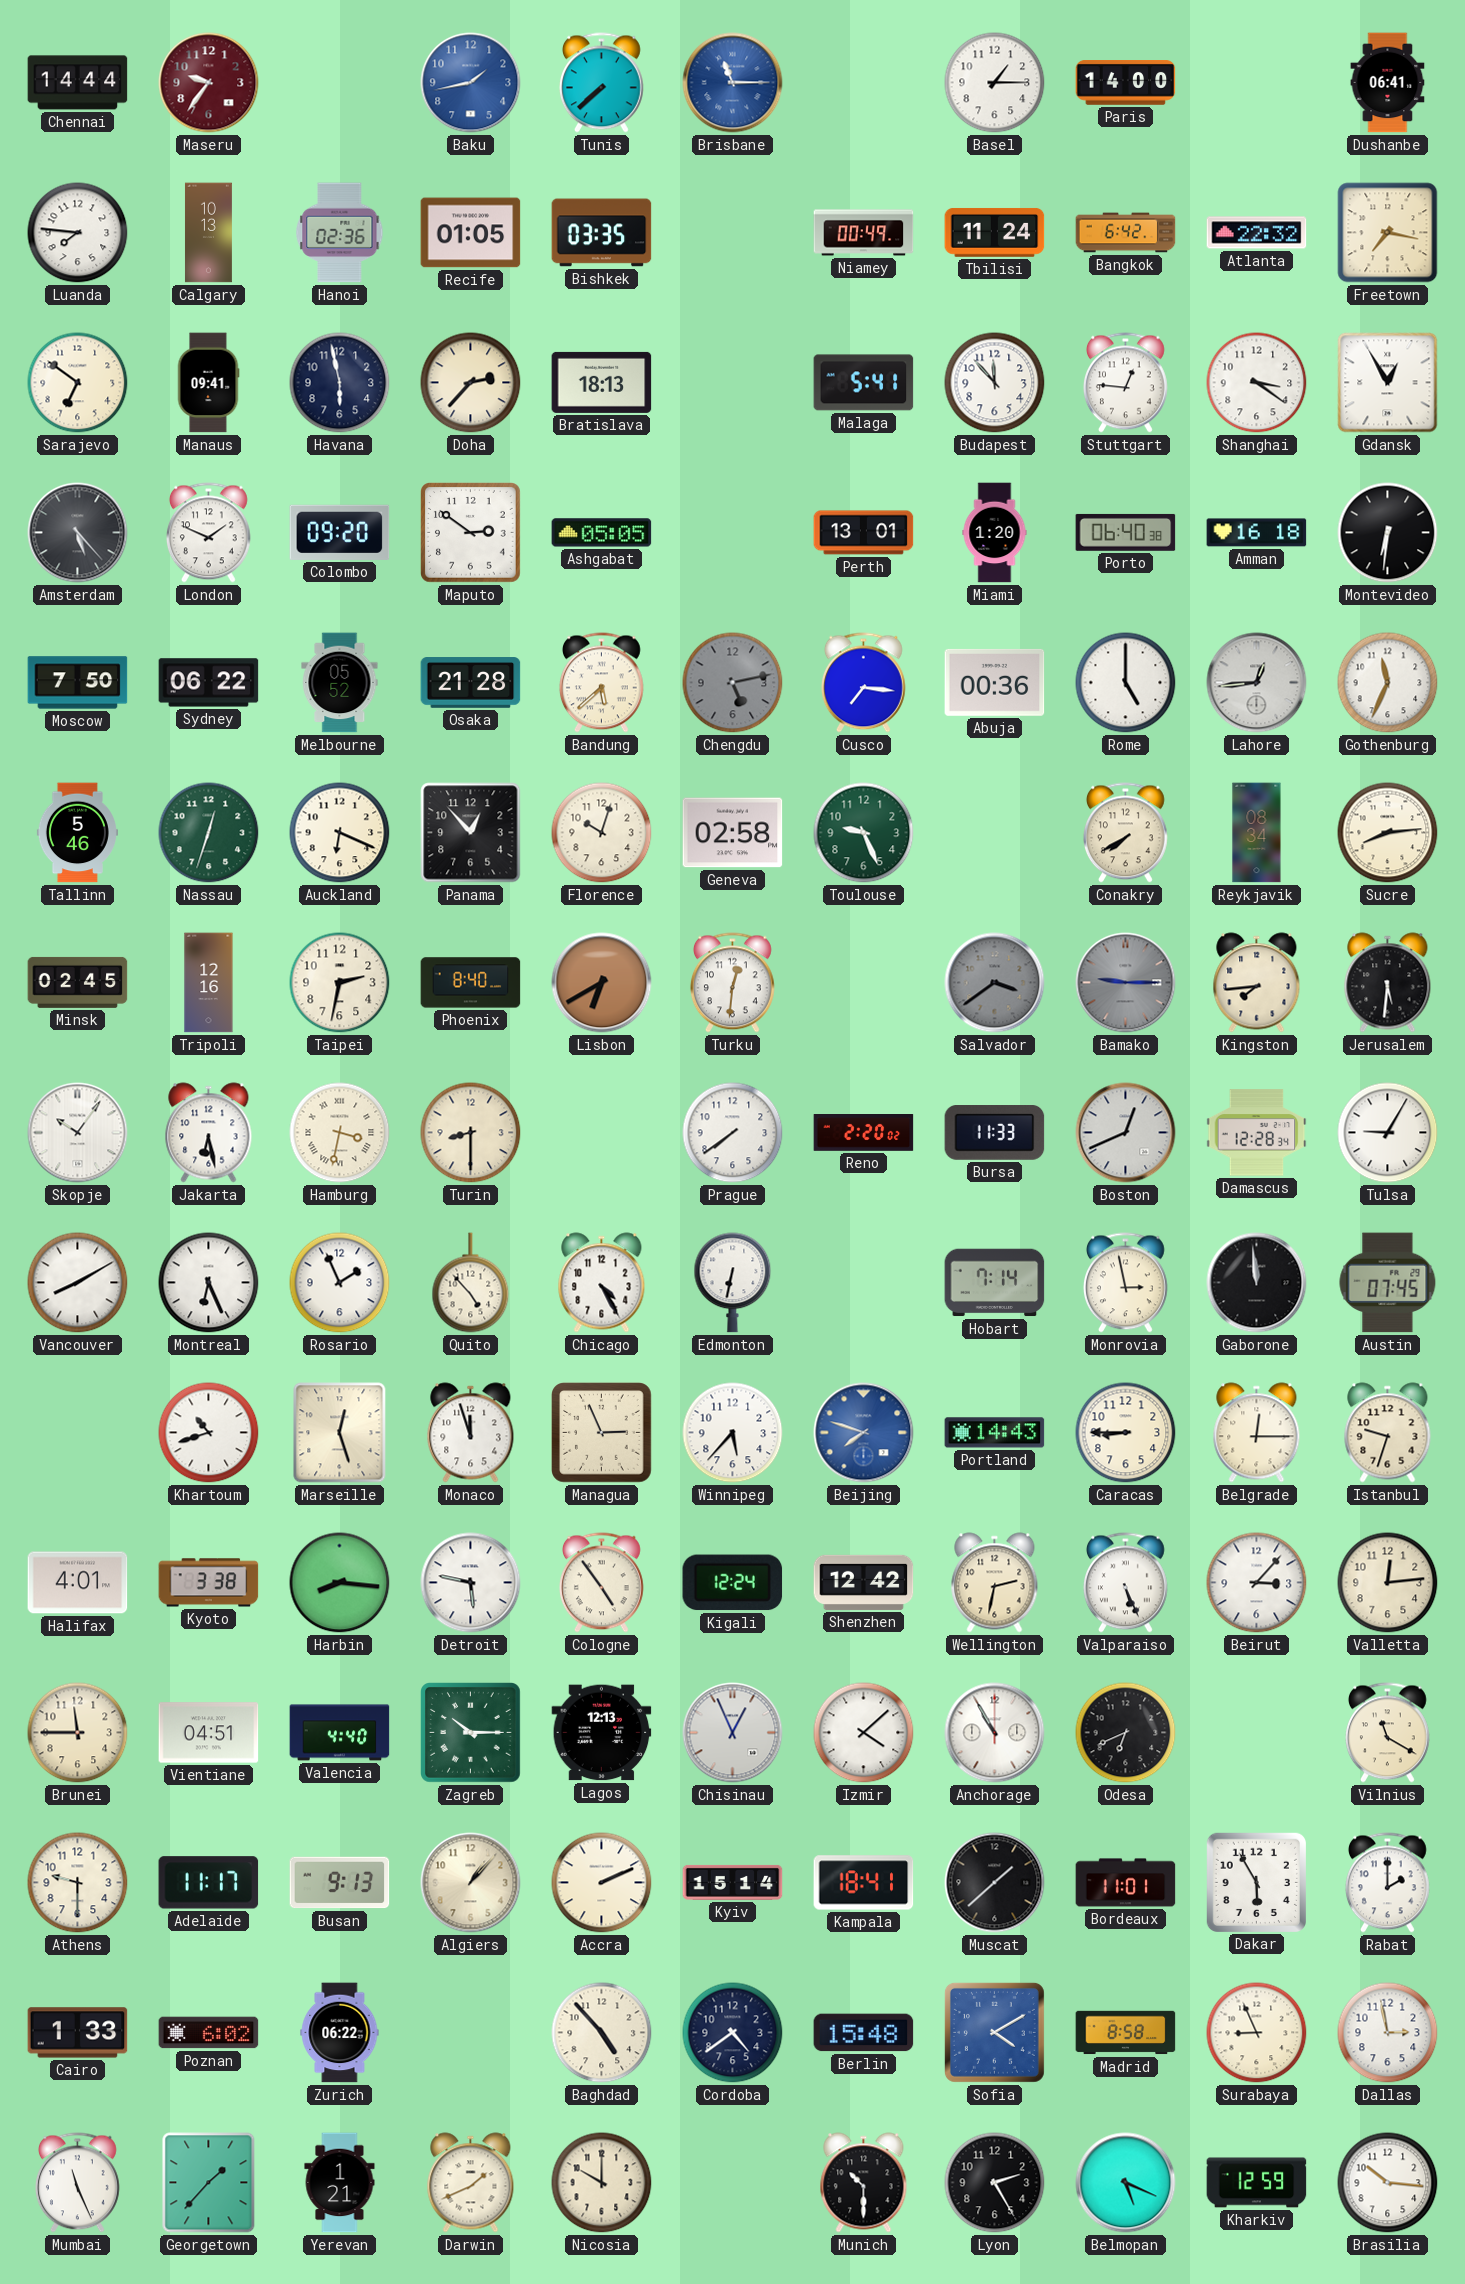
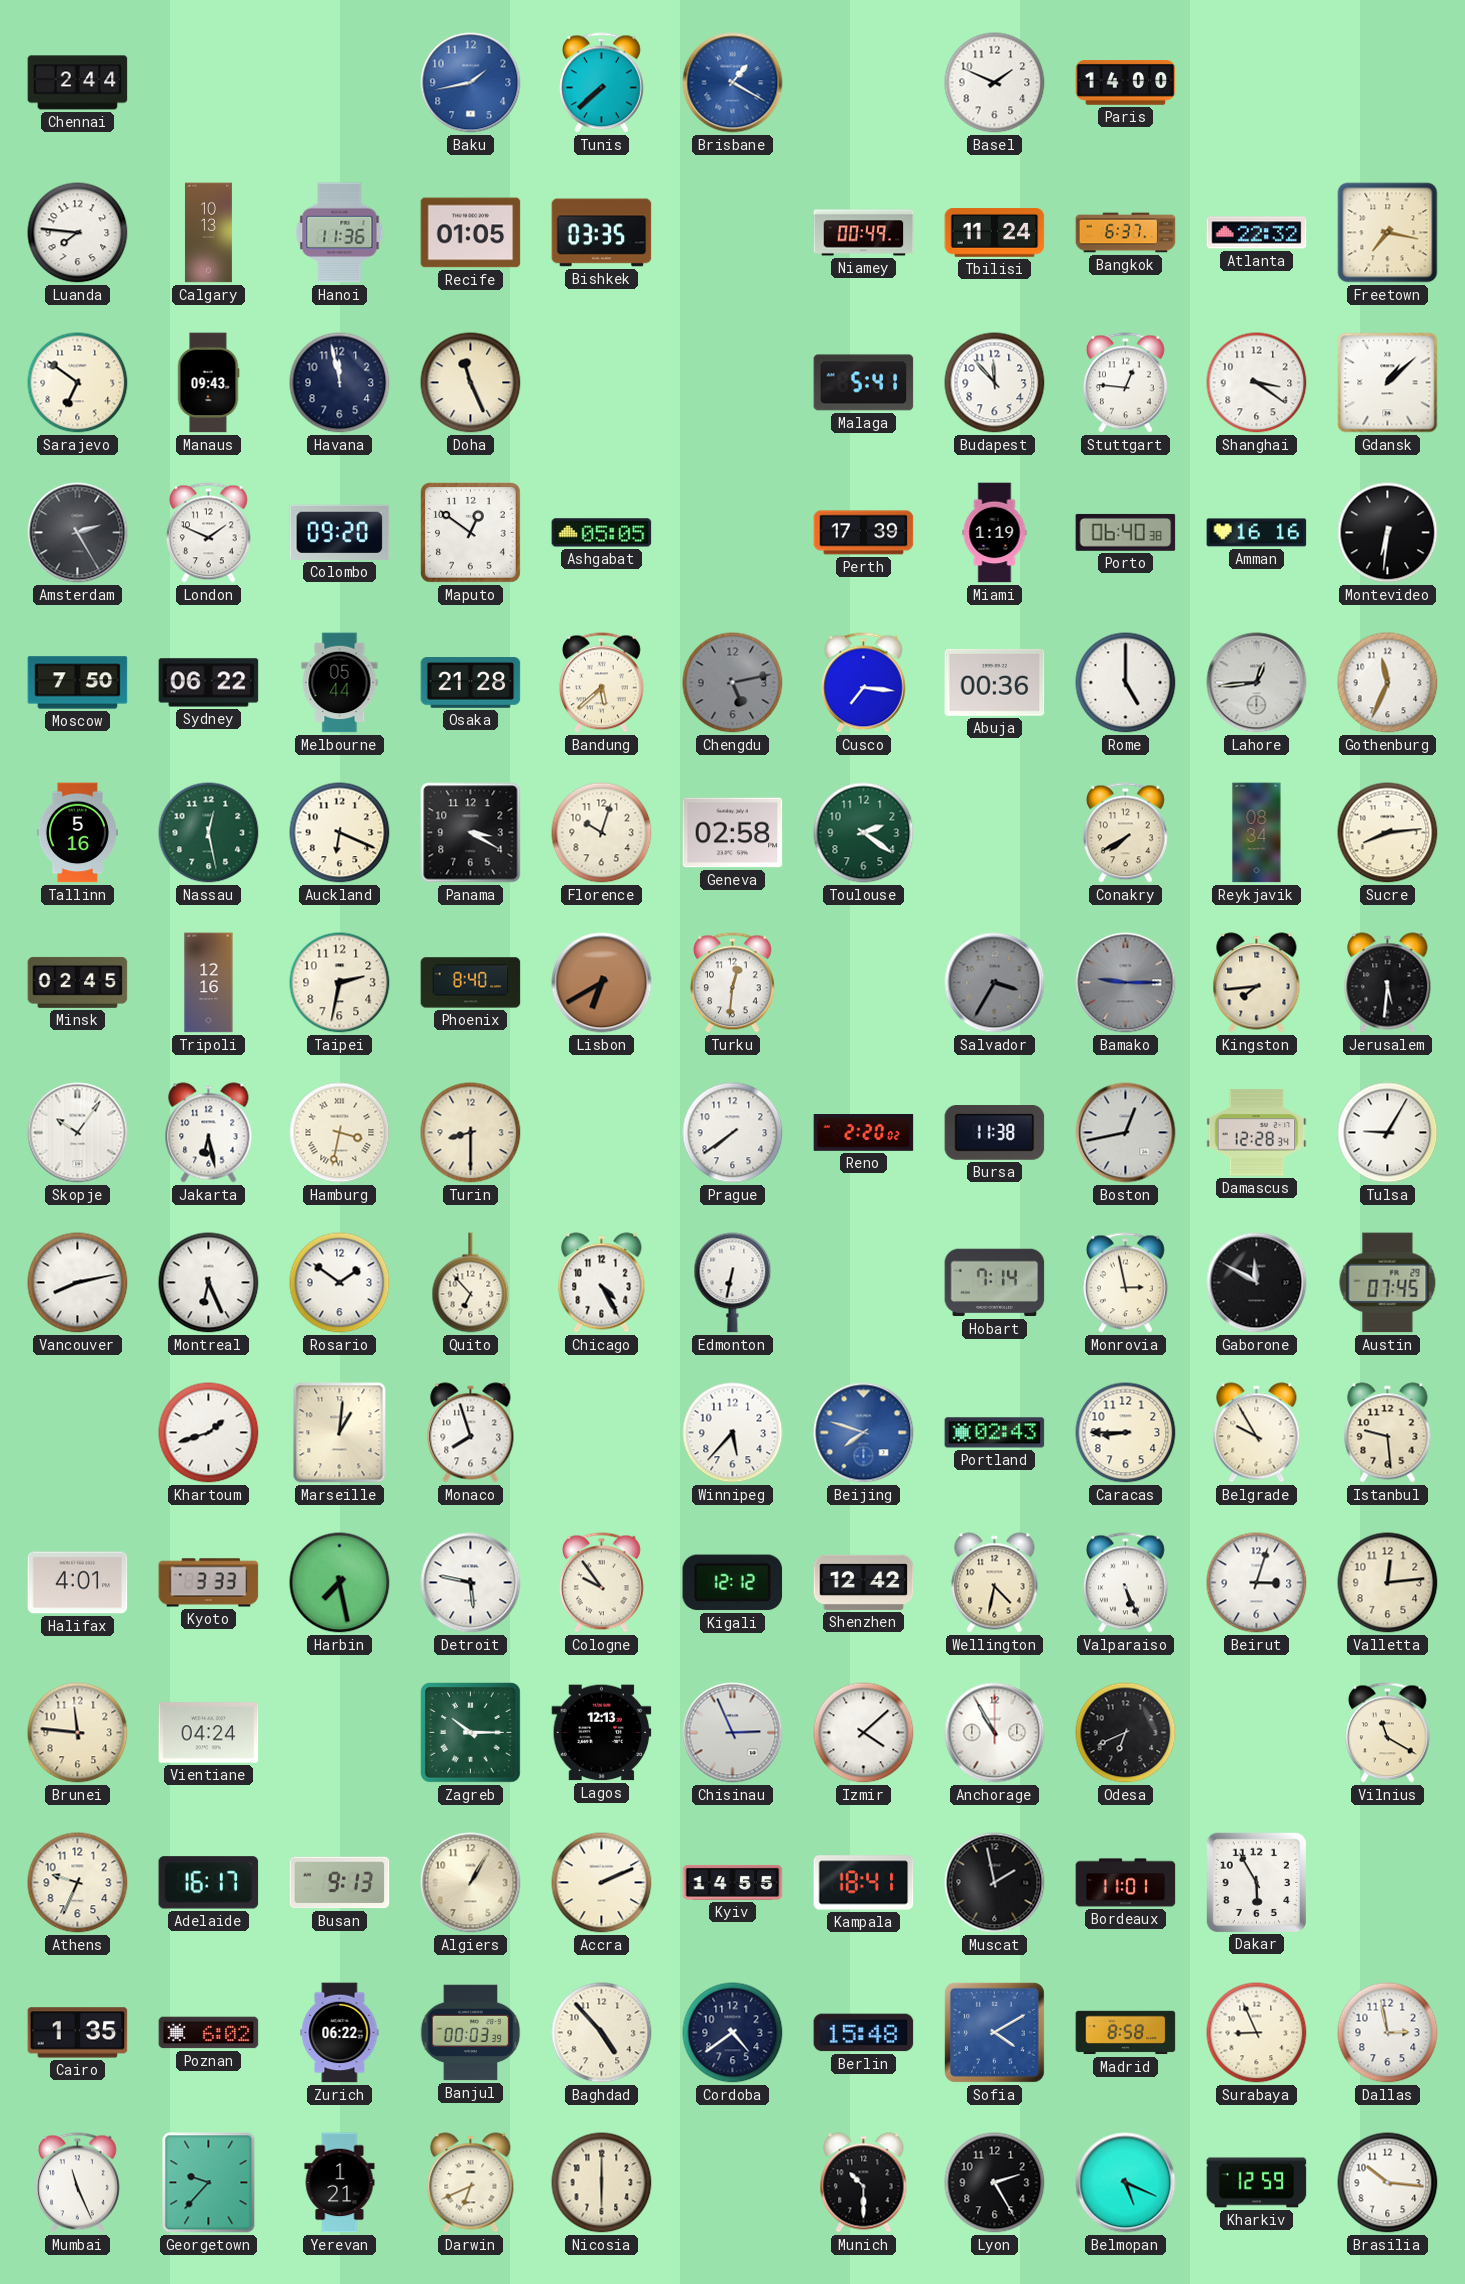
Chennai: 14:44 -> 2:44 (78, 83)
Maseru: 9:36 -> none (209, 83)
Brisbane: 11:15 -> 1:20 (733, 83)
Basel: 1:15 -> 1:49 (995, 83)
Dushanbe: 06:41 -> none (1388, 83)
Hanoi: 02:36 -> 11:36 (340, 233)
Bangkok: 6:42 -> 6:37 (1126, 233)
Manaus: 09:41 -> 09:43 (208, 383)
Havana: 5:58 -> 11:58 (340, 383)
Doha: 2:37 -> 11:26 (471, 383)
Bratislava: 18:13 -> none (602, 382)
Gdansk: 12:55 -> 1:08 (1388, 383)
Amsterdam: 5:23 -> 2:25 (78, 533)
Maputo: 2:51 -> 12:51 (471, 533)
Perth: 13:01 -> 17:39 (864, 533)
Miami: 1:20 -> 1:19 (995, 533)
Amman: 16:18 -> 16:16 (1257, 533)
Melbourne: 05:52 -> 05:44 (340, 683)
Tallinn: 5:46 -> 5:16 (77, 833)
Nassau: 12:33 -> 12:28 (209, 833)
Panama: 12:53 -> 3:20 (471, 833)
Toulouse: 9:26 -> 2:21 (864, 833)
Salvador: 3:39 -> 3:35 (995, 983)
Bursa: 11:33 -> 11:38 (995, 1133)
Boston: 12:41 -> 12:43 (1126, 1133)
Vancouver: 8:10 -> 8:13 (78, 1283)
Rosario: 1:56 -> 1:51 (340, 1283)
Quito: 4:53 -> 6:53 (471, 1283)
Gaborone: 11:59 -> 11:50 (1257, 1283)
Khartoum: 10:42 -> 1:42 (209, 1433)
Marseille: 12:27 -> 1:01 (340, 1433)
Monaco: 11:57 -> 7:57 (471, 1433)
Managua: 2:56 -> none (602, 1433)
Portland: 14:43 -> 02:43 (995, 1433)
Belgrade: 12:15 -> 9:55 (1257, 1433)
Istanbul: 9:33 -> 9:29 (1388, 1433)
Kyoto: 3:38 -> 3:33 (209, 1583)
Harbin: 8:16 -> 7:28 (340, 1583)
Cologne: 4:54 -> 9:54 (601, 1583)
Kigali: 12:24 -> 12:12 (733, 1583)
Wellington: 2:32 -> 4:32 (995, 1583)
Beirut: 3:07 -> 3:03 (1257, 1583)
Brunei: 11:45 -> 11:46 (78, 1733)
Vientiane: 04:51 -> 04:24 (209, 1733)
Valencia: 4:40 -> none (340, 1733)
Chisinau: 12:56 -> 2:56 (733, 1733)
Athens: 9:30 -> 9:34 (78, 1883)
Adelaide: 11:17 -> 16:17 (209, 1883)
Algiers: 1:07 -> 1:05 (471, 1883)
Kyiv: 15:14 -> 14:55 (733, 1882)
Muscat: 1:38 -> 1:58 (995, 1883)
Rabat: 2:00 -> none (1387, 1883)
Cairo: 1:33 -> 1:35 (78, 2033)
Banjul: none -> 00:03 (471, 2033)
Georgetown: 1:37 -> 9:37 (209, 2183)
Darwin: 1:41 -> 6:41 (471, 2183)
Nicosia: 10:00 -> 6:00 (602, 2183)
